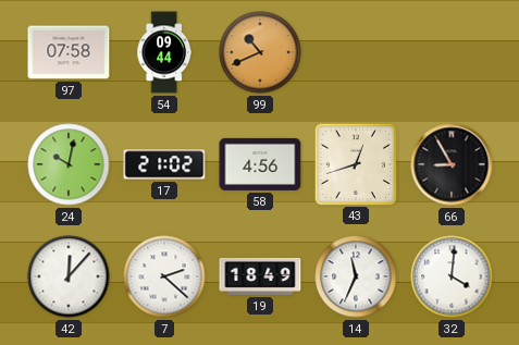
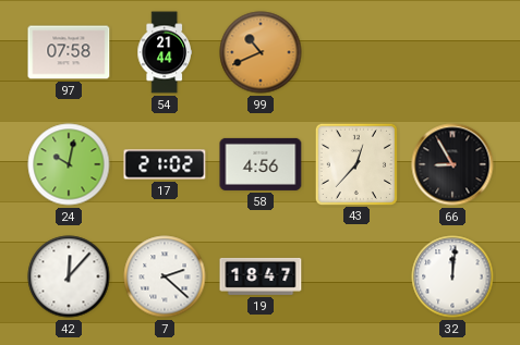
54: 09:44 -> 21:44 (164, 52)
43: 12:42 -> 12:37 (355, 163)
19: 18:49 -> 18:47 (261, 276)
14: 11:34 -> none (356, 276)
32: 4:01 -> 12:01 (452, 276)
